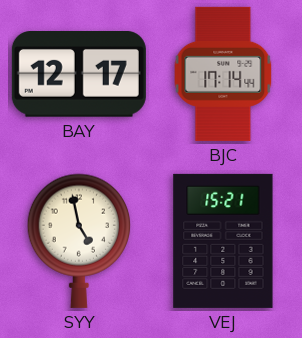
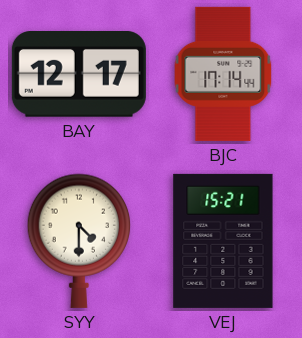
SYY: 4:58 -> 4:30 (78, 241)
